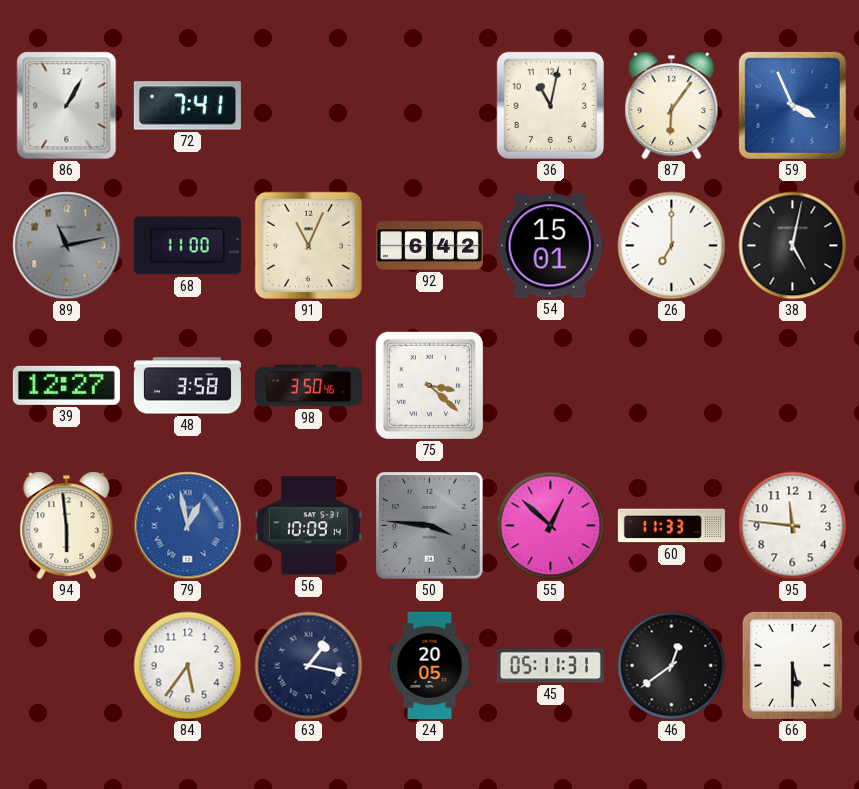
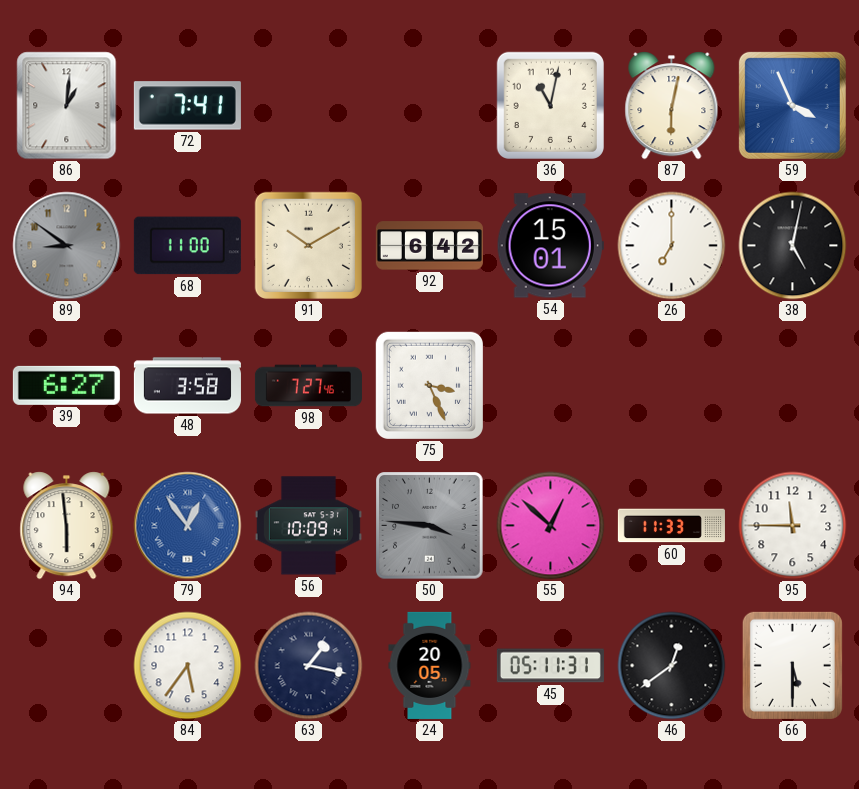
86: 1:05 -> 1:01 (67, 106)
87: 6:06 -> 6:02 (672, 106)
89: 11:13 -> 8:51 (67, 246)
91: 11:04 -> 10:10 (308, 245)
39: 12:27 -> 6:27 (66, 385)
98: 3:50 -> 7:27 (308, 386)
75: 3:22 -> 3:26 (429, 385)
79: 12:58 -> 12:54 (188, 526)
95: 11:46 -> 11:45 (793, 526)
